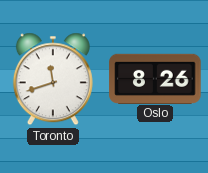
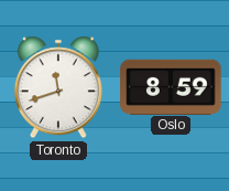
Oslo: 8:26 -> 8:59 (171, 86)
